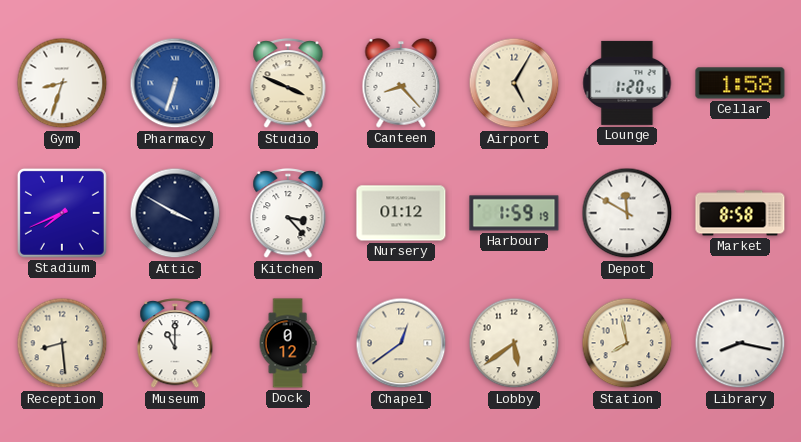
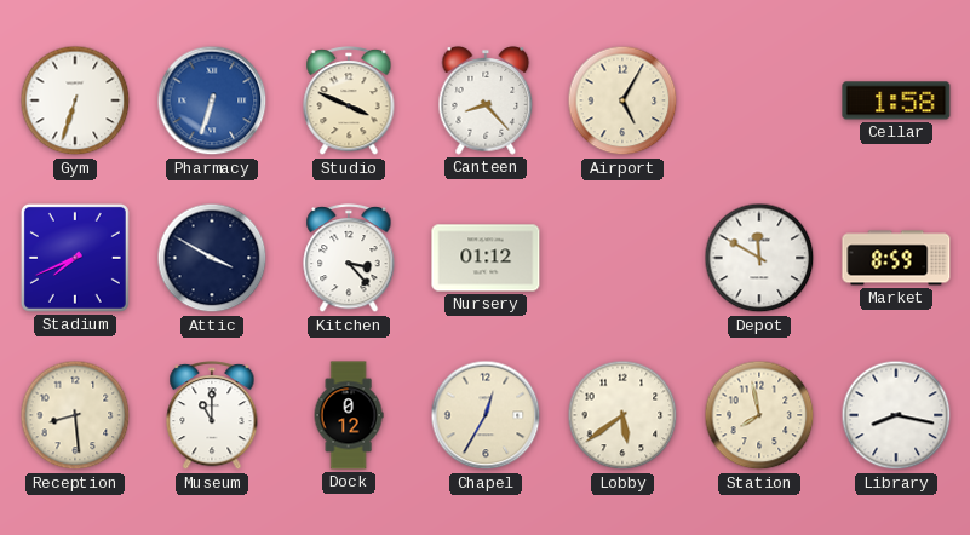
Gym: 8:33 -> 6:33 (75, 100)
Lounge: 1:20 -> none (627, 83)
Harbour: 1:59 -> none (514, 213)
Market: 8:58 -> 8:59 (896, 258)
Chapel: 12:39 -> 12:35 (486, 415)
